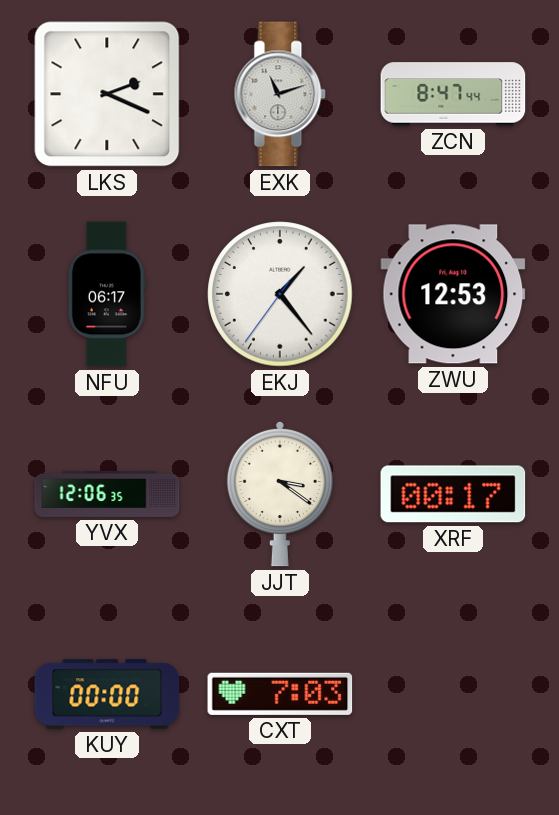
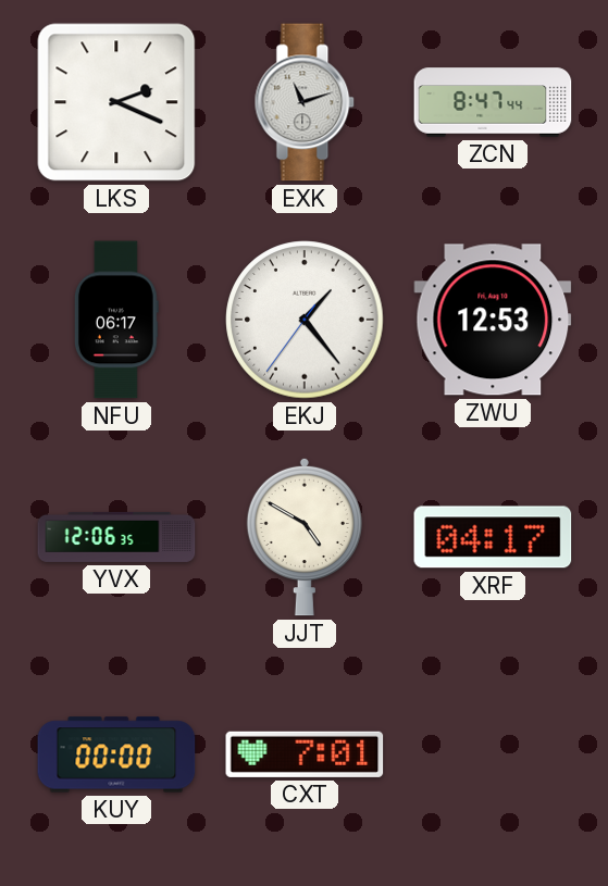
JJT: 3:21 -> 4:50 (305, 537)
XRF: 00:17 -> 04:17 (493, 537)
CXT: 7:03 -> 7:01 (305, 754)
